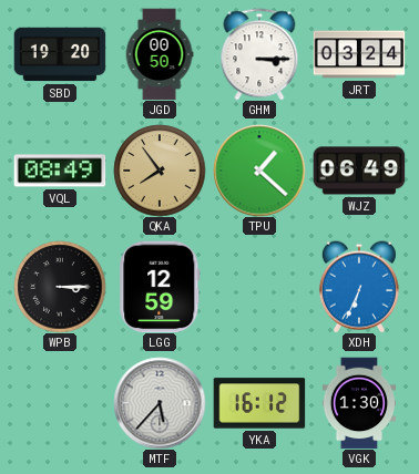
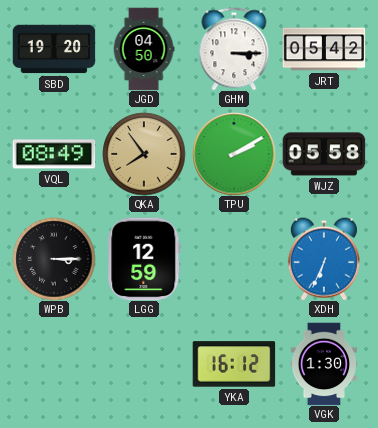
JGD: 00:50 -> 04:50 (144, 49)
JRT: 03:24 -> 05:42 (324, 49)
TPU: 1:22 -> 2:10 (234, 154)
WJZ: 06:49 -> 05:58 (324, 154)
MTF: 5:37 -> none (160, 403)
